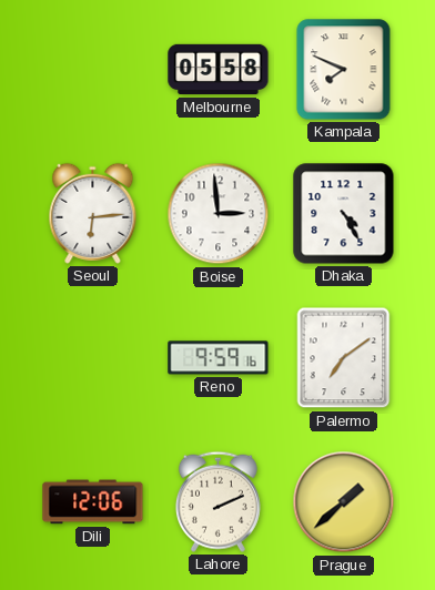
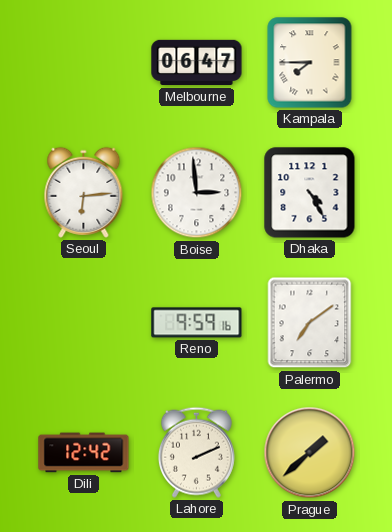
Melbourne: 05:58 -> 06:47 (197, 63)
Kampala: 7:49 -> 7:45 (310, 63)
Dili: 12:06 -> 12:42 (84, 453)
